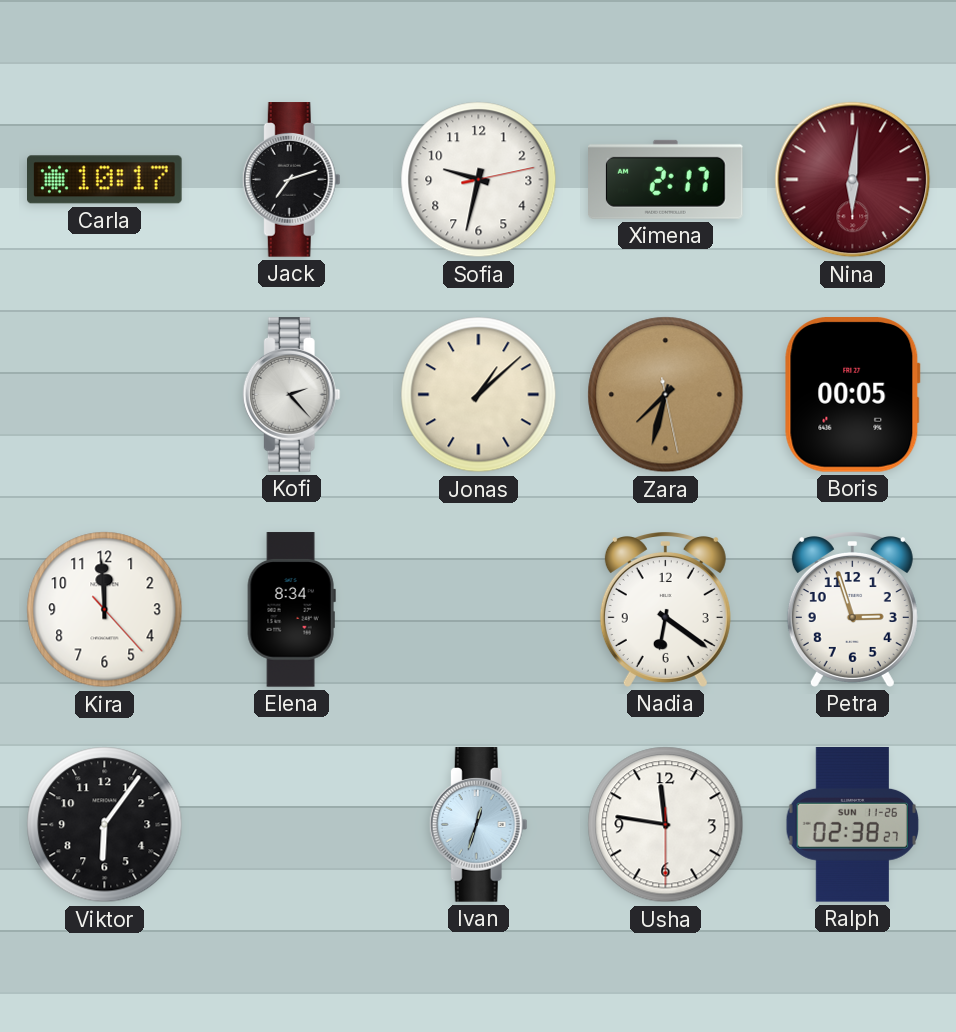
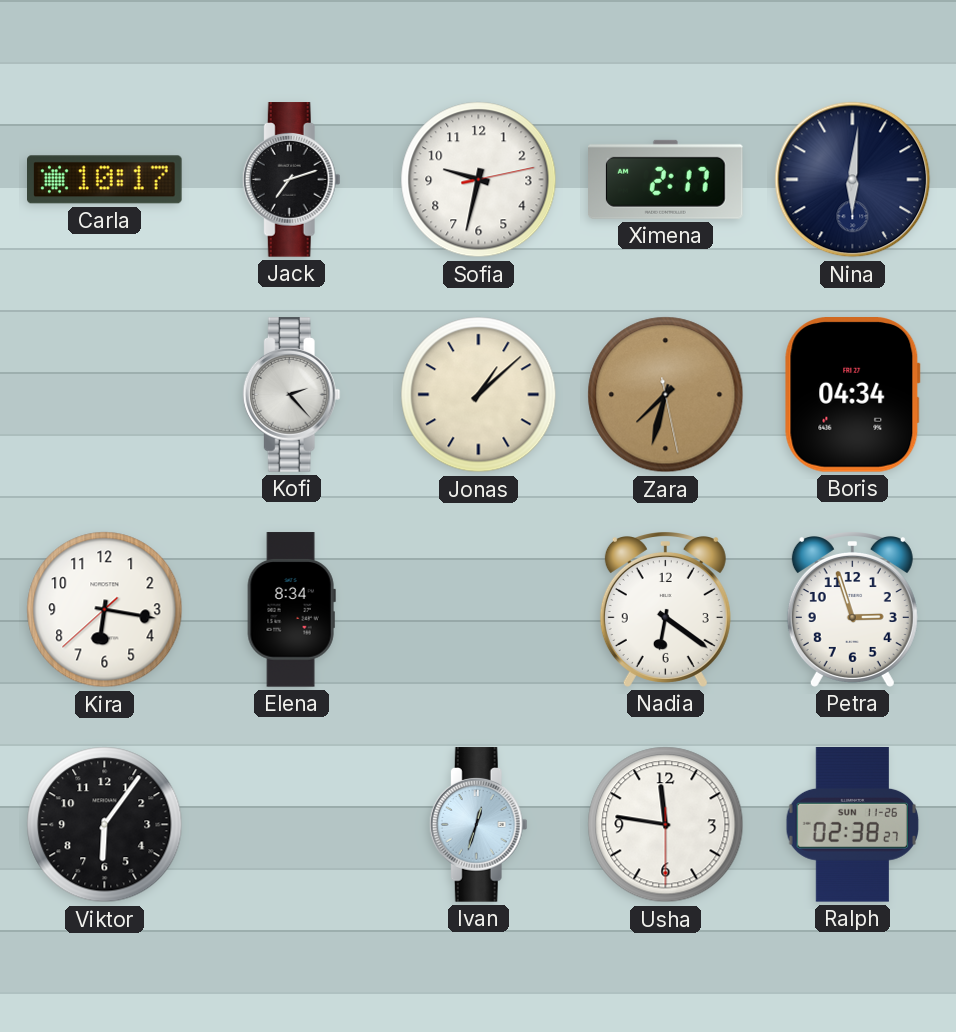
Nina dial: burgundy -> navy (853, 180)
Boris: 00:05 -> 04:34 (852, 395)
Kira: 11:59 -> 6:16 (105, 610)
